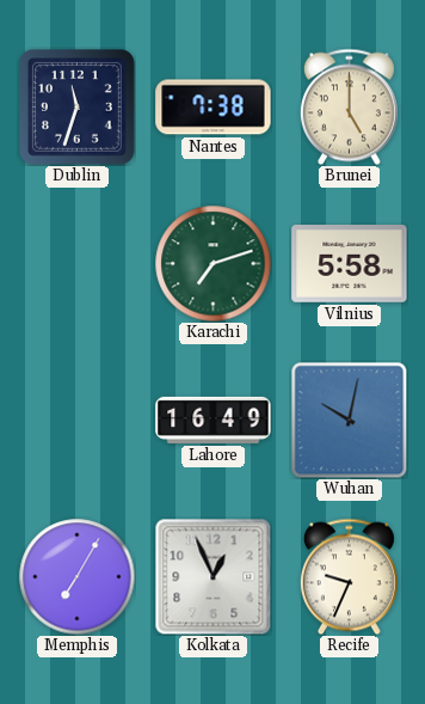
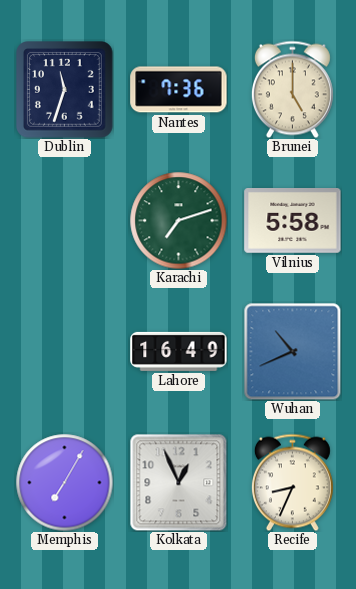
Nantes: 7:38 -> 7:36 (179, 90)
Wuhan: 10:02 -> 10:41 (292, 351)
Recife: 9:34 -> 8:34 (292, 482)
